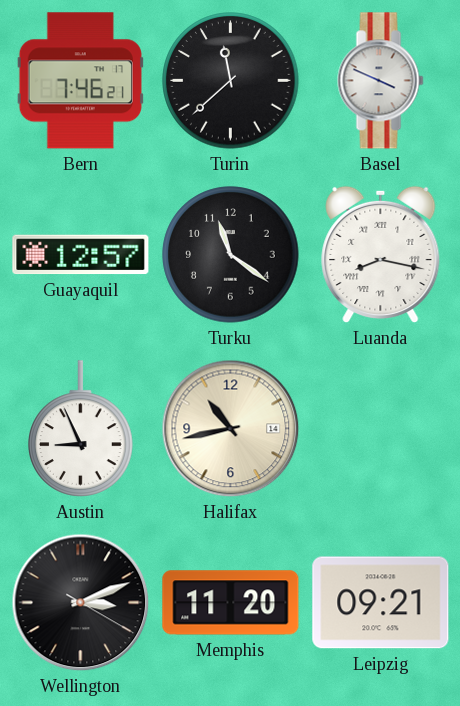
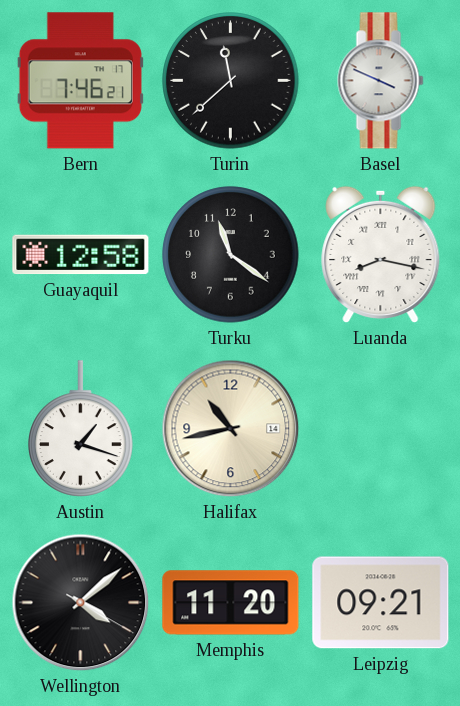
Guayaquil: 12:57 -> 12:58 (81, 255)
Austin: 8:56 -> 1:18 (81, 429)
Wellington: 3:11 -> 4:08 (81, 603)
